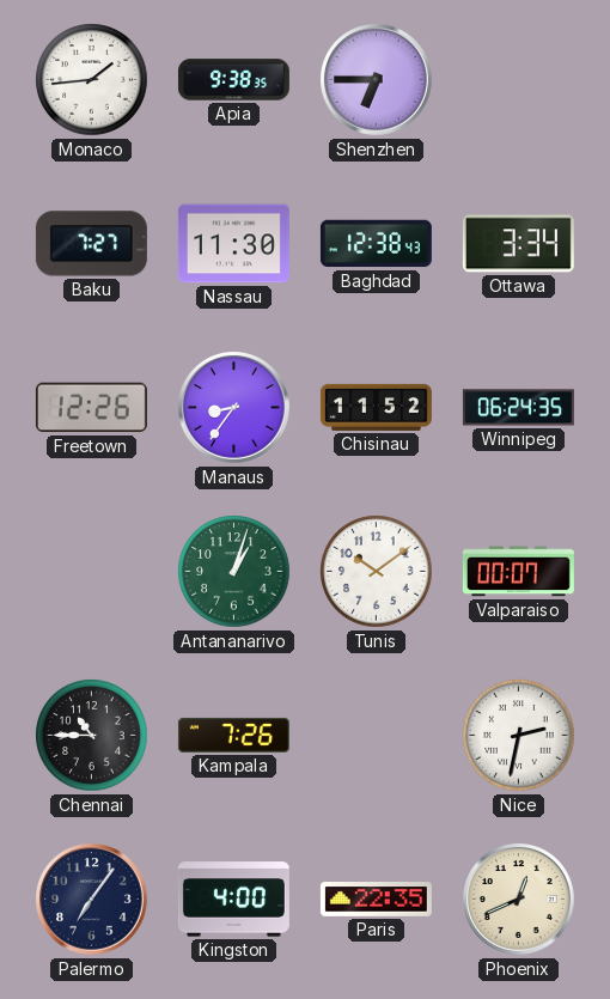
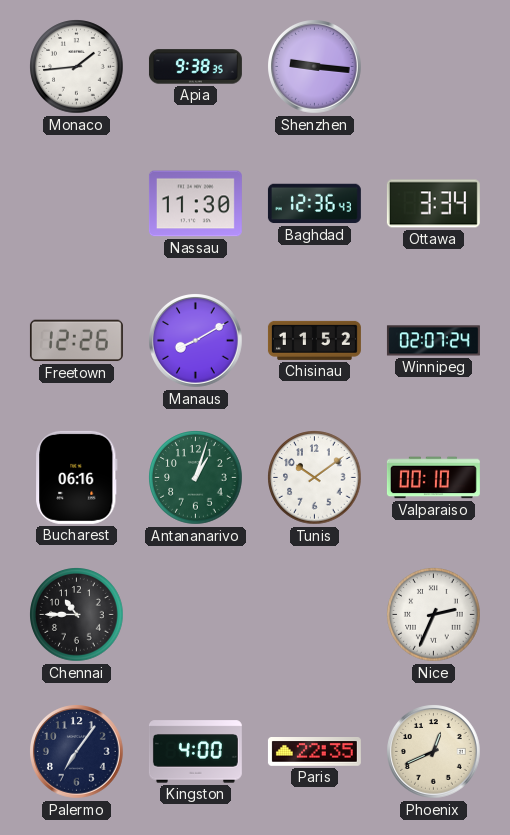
Shenzhen: 6:45 -> 9:16 (315, 67)
Baku: 7:27 -> none (91, 244)
Baghdad: 12:38 -> 12:36 (314, 204)
Manaus: 8:36 -> 8:10 (196, 341)
Winnipeg: 06:24 -> 02:07 (433, 341)
Bucharest: none -> 06:16 (77, 477)
Valparaiso: 00:07 -> 00:10 (433, 478)
Kampala: 7:26 -> none (233, 735)
Nice: 2:32 -> 2:34 (434, 615)
